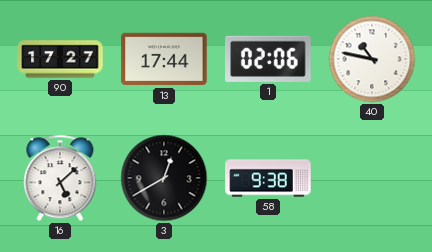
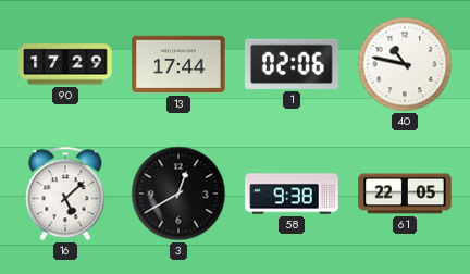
90: 17:27 -> 17:29 (65, 64)
61: none -> 22:05 (405, 194)
